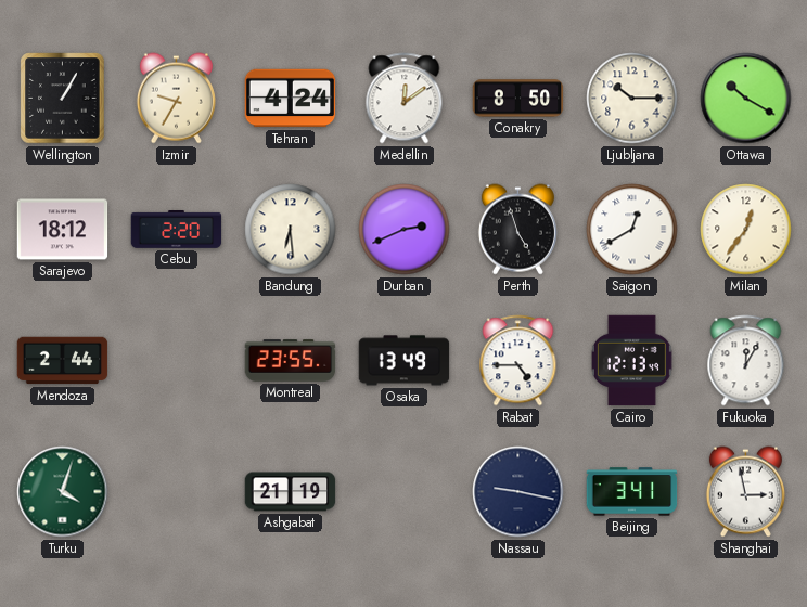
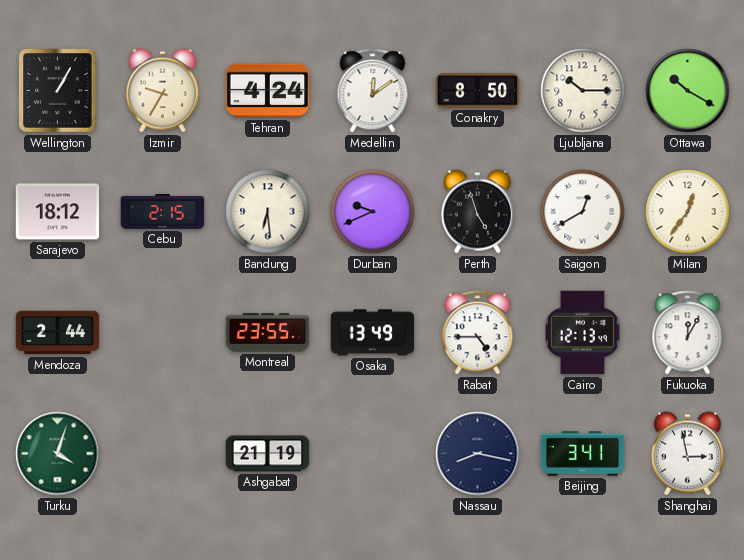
Cebu: 2:20 -> 2:15 (163, 212)
Durban: 2:41 -> 9:41 (373, 212)
Nassau: 9:17 -> 8:17 (478, 454)
